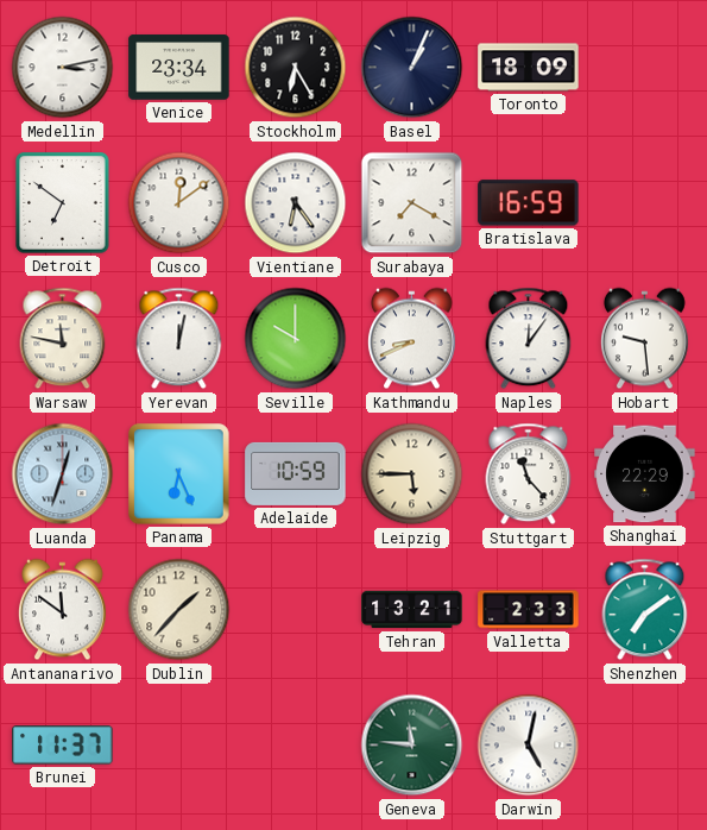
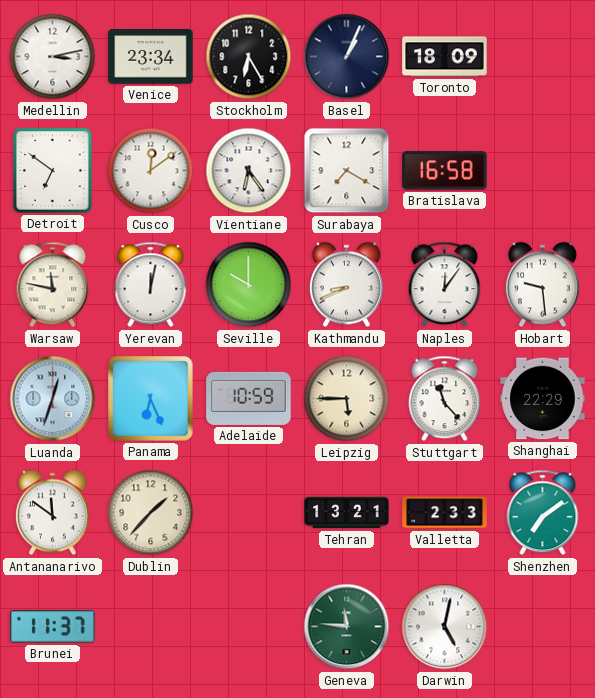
Bratislava: 16:59 -> 16:58 (445, 171)
